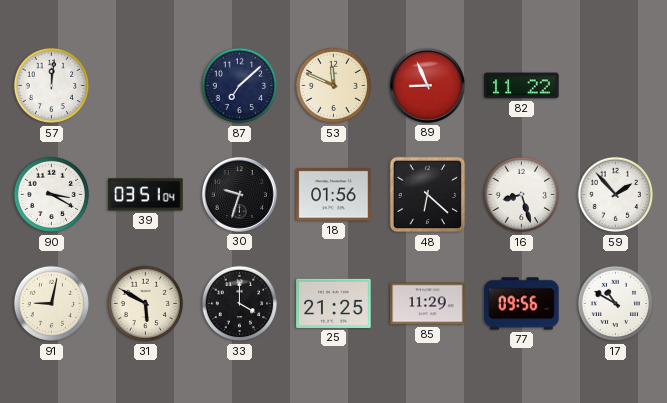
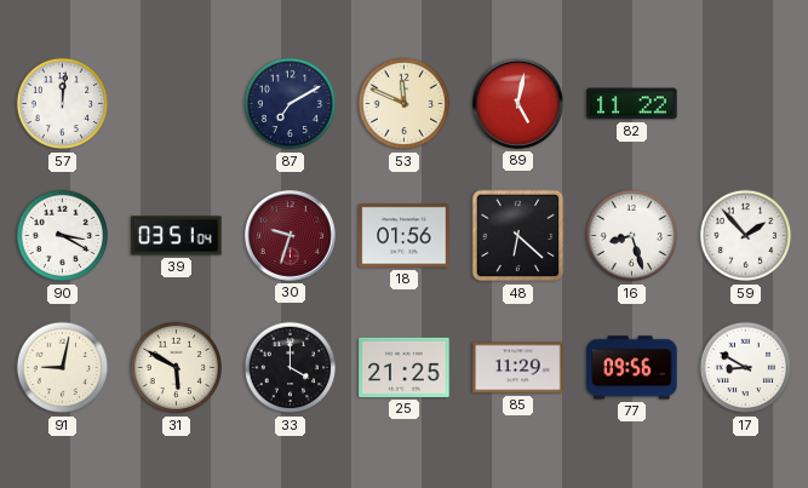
87: 7:08 -> 7:10 (291, 104)
89: 8:56 -> 5:02 (517, 103)
30 dial: black -> burgundy (290, 235)
17: 10:50 -> 8:50 (746, 368)
